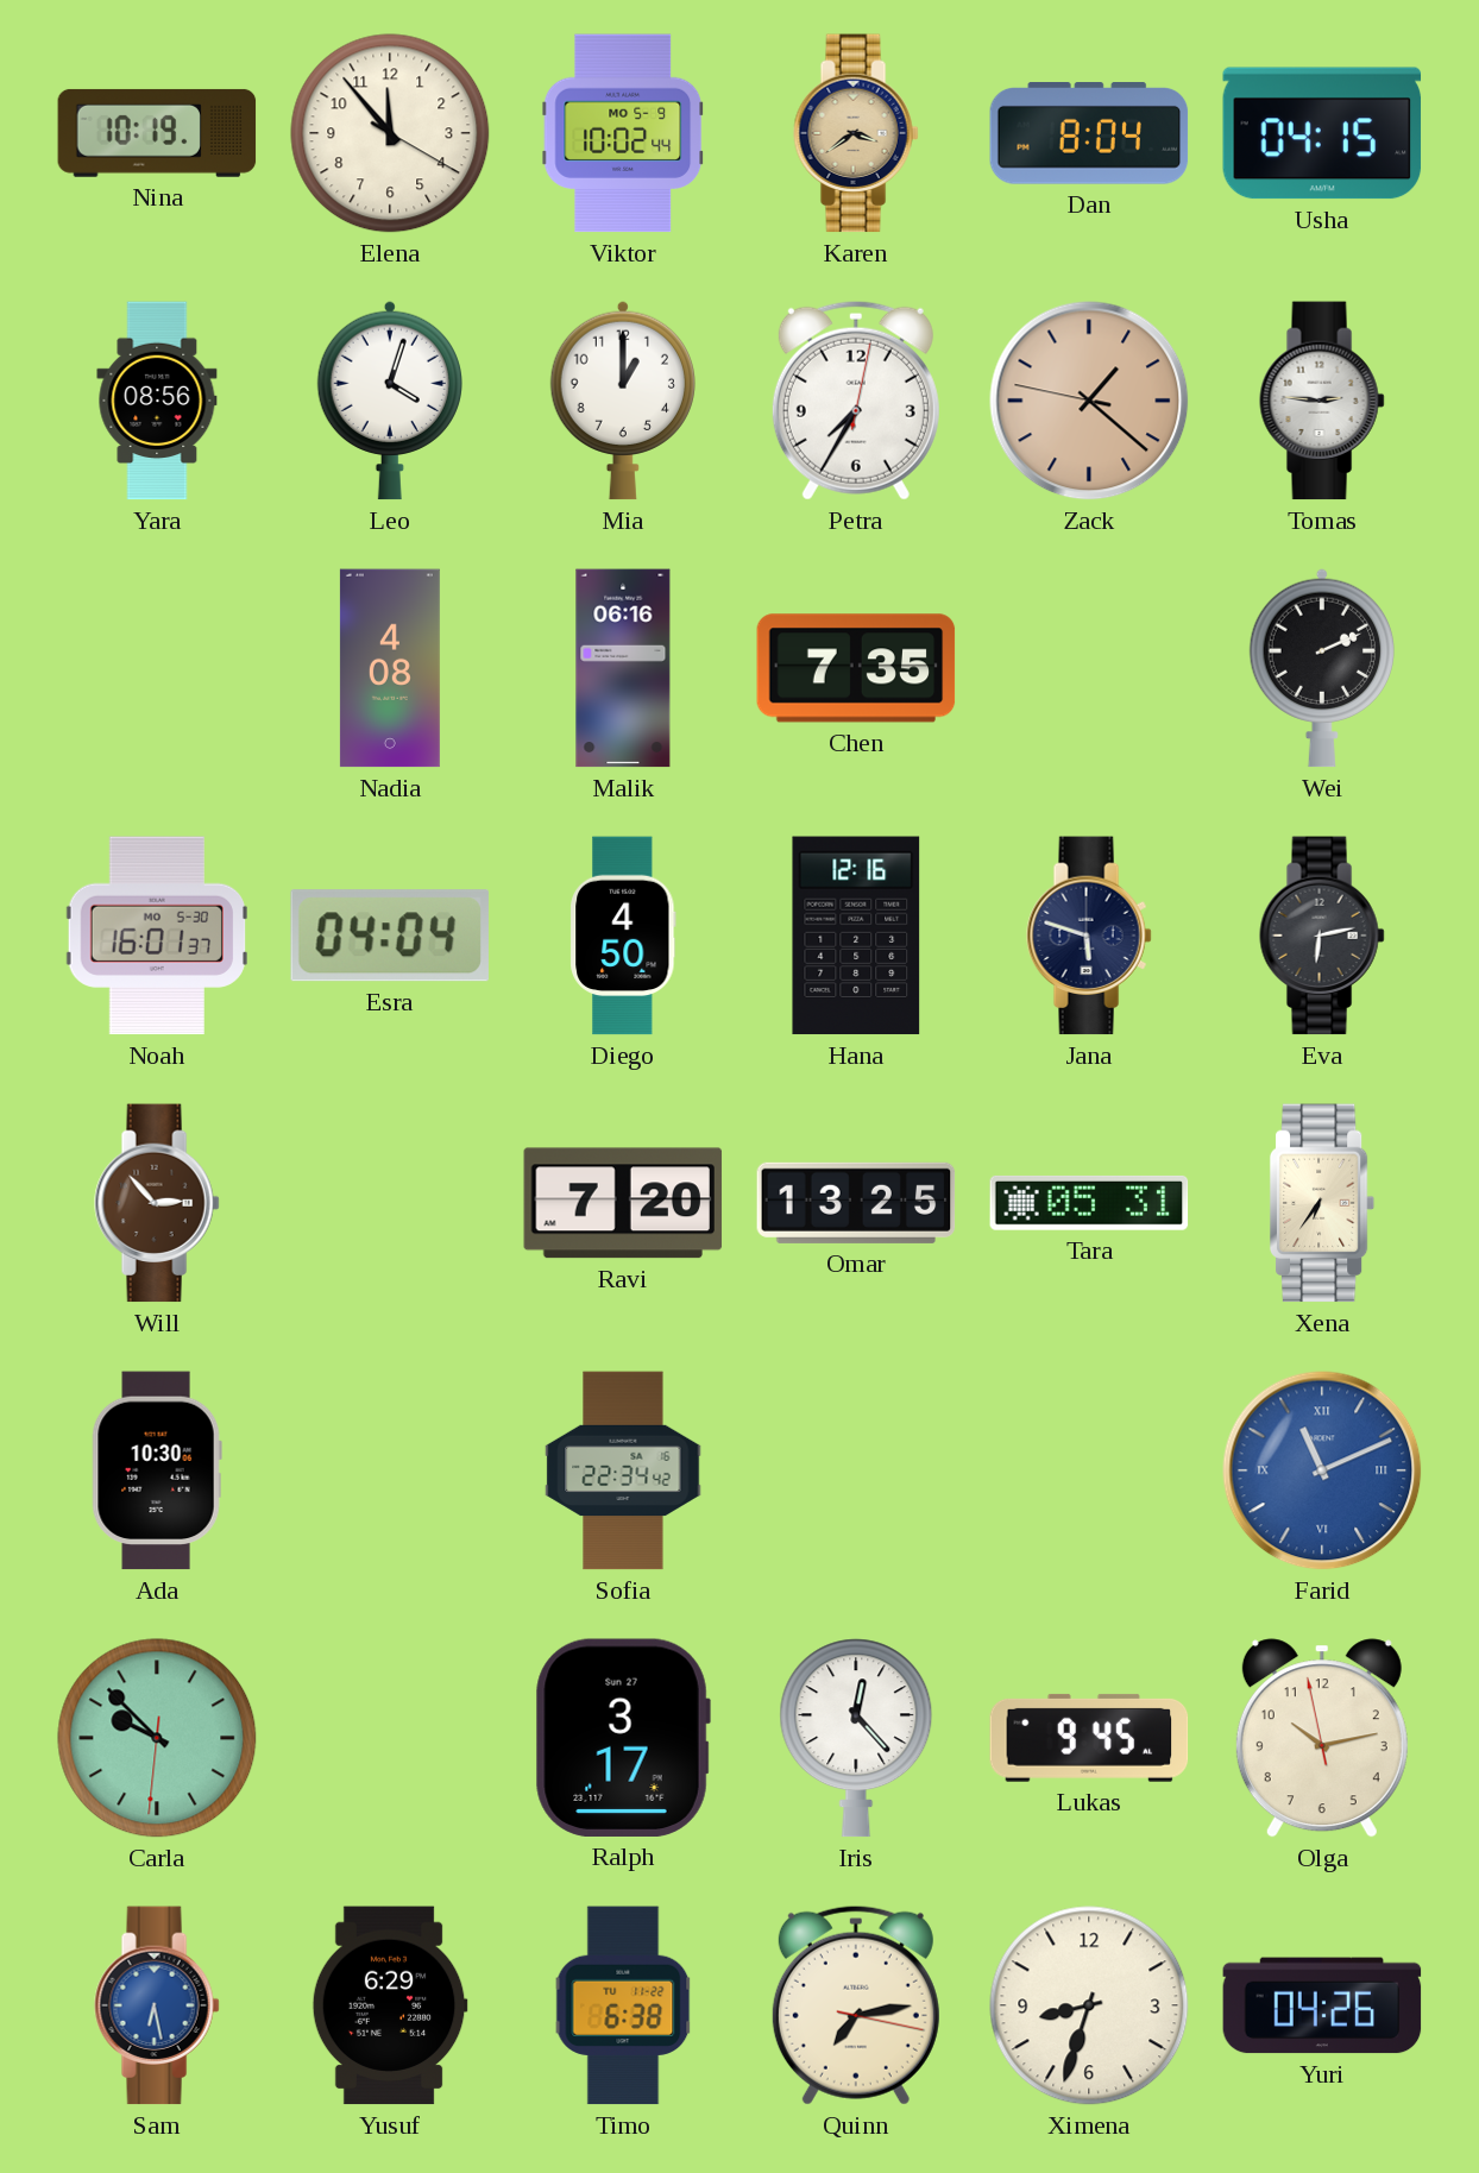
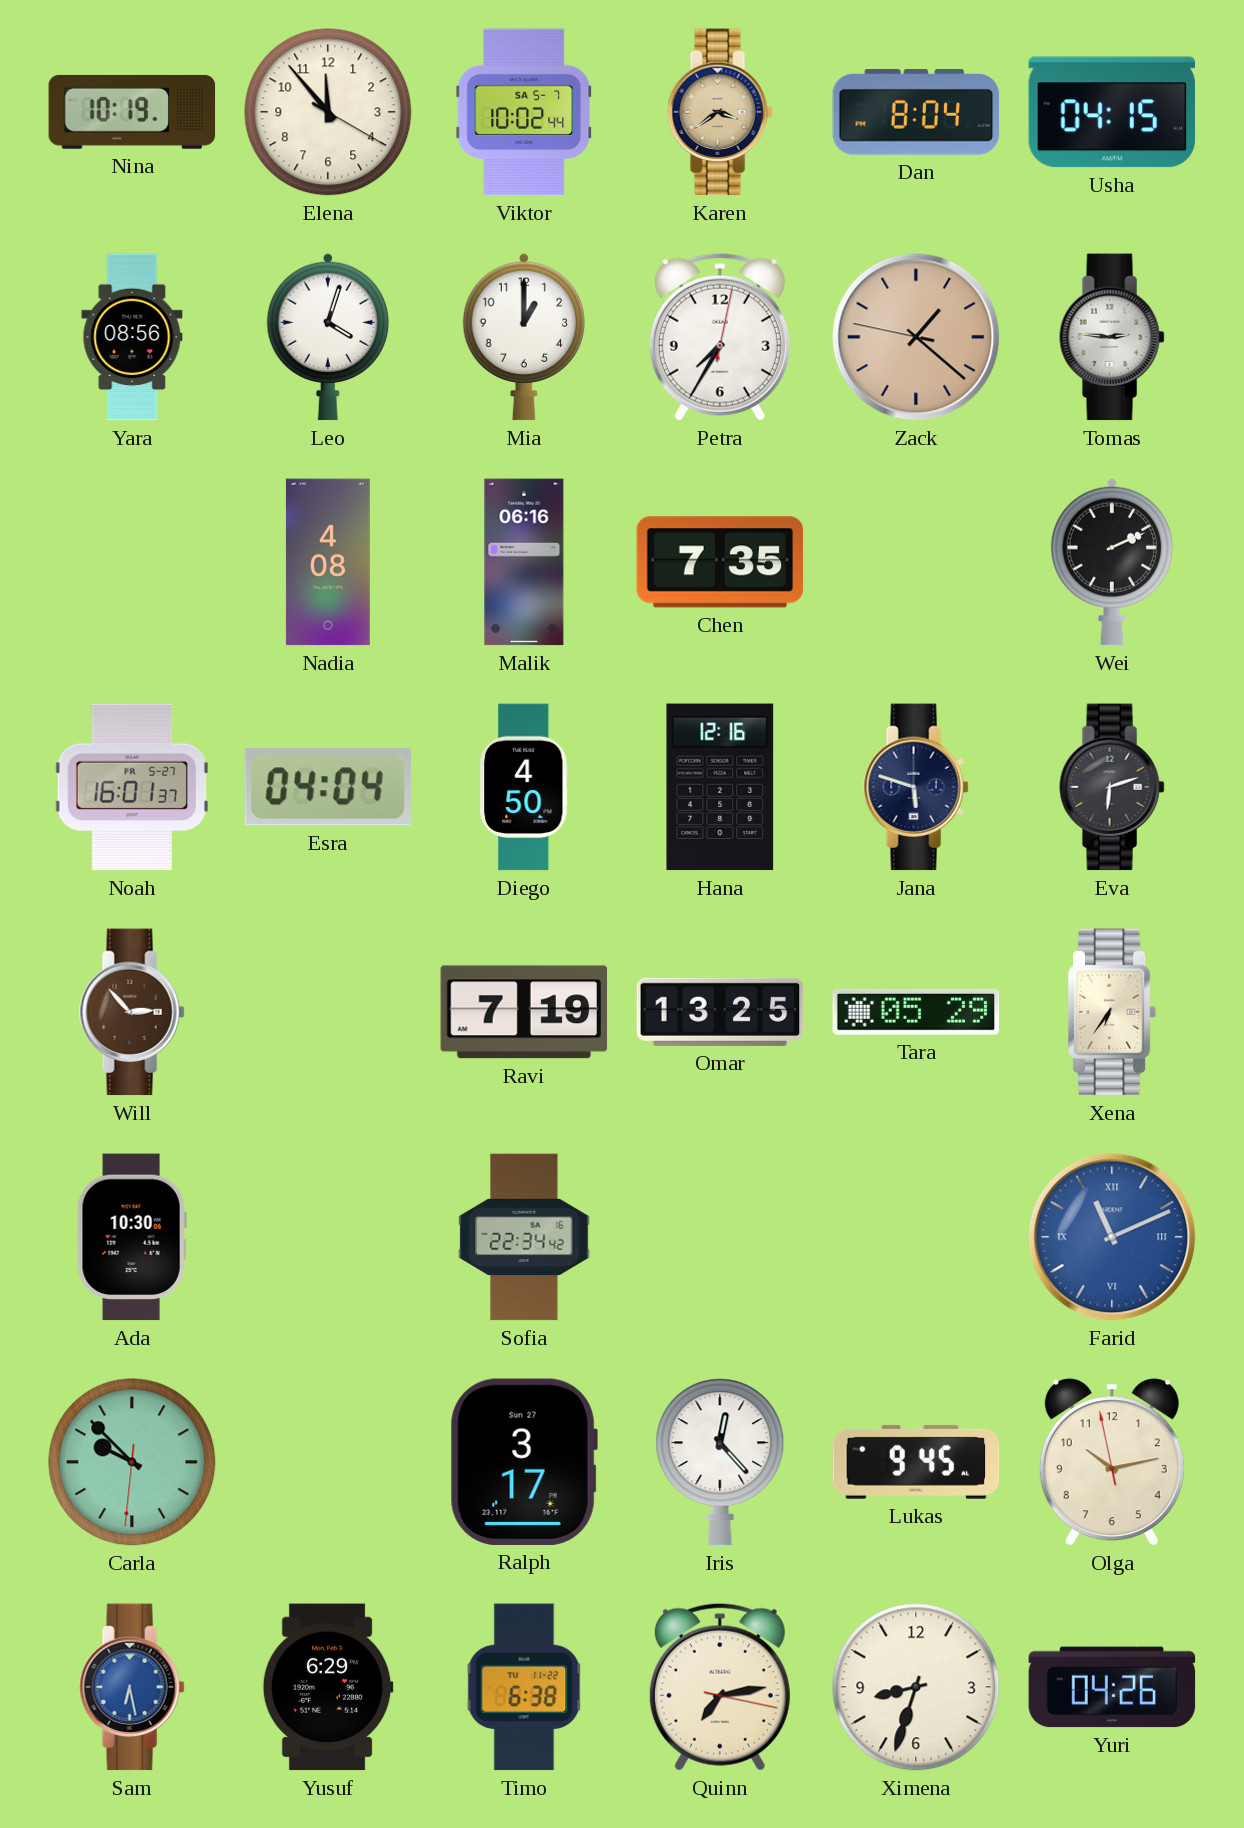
Viktor date: MO 5-9 -> SA 5-7 (524, 112)
Noah date: MO 5-30 -> FR 5-27 (132, 787)
Eva: 6:13 -> 6:12 (1112, 787)
Ravi: 7:20 -> 7:19 (524, 1012)
Tara: 05:31 -> 05:29 (916, 1012)
